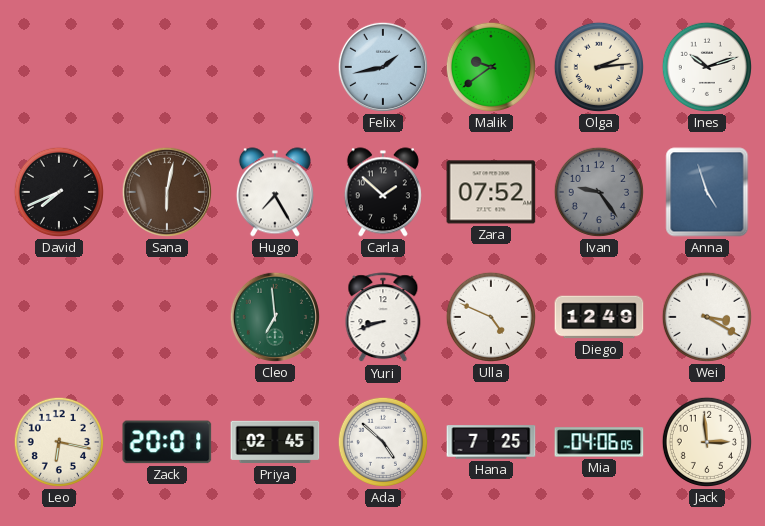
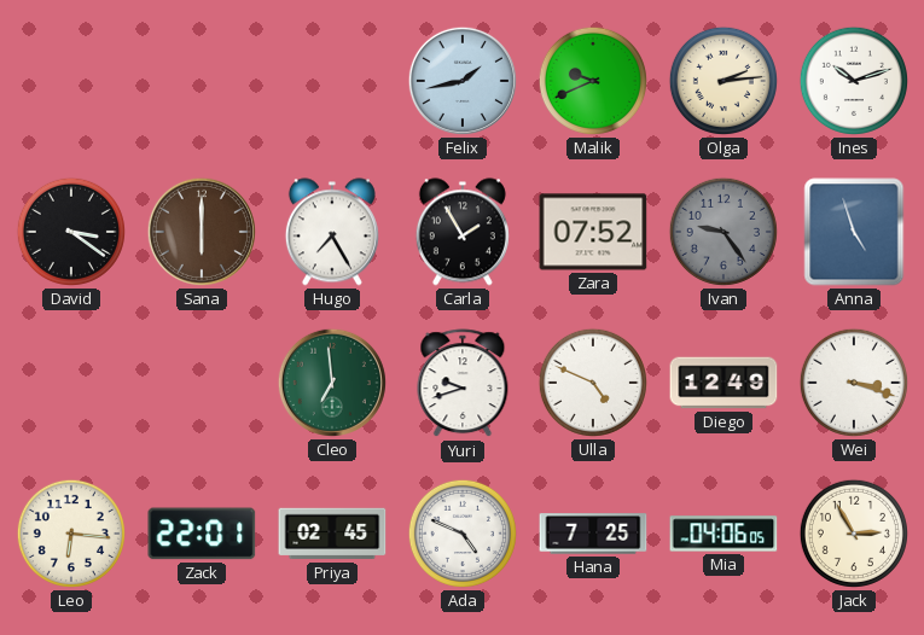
Malik: 9:39 -> 9:41 (593, 81)
David: 7:41 -> 3:21 (71, 232)
Sana: 6:02 -> 6:00 (202, 232)
Carla: 1:52 -> 1:55 (463, 232)
Yuri: 8:42 -> 9:42 (463, 384)
Wei: 3:20 -> 3:18 (854, 383)
Leo: 6:17 -> 6:16 (71, 534)
Zack: 20:01 -> 22:01 (202, 534)
Ada: 4:52 -> 4:49 (463, 534)
Jack: 2:59 -> 2:55 (854, 534)
